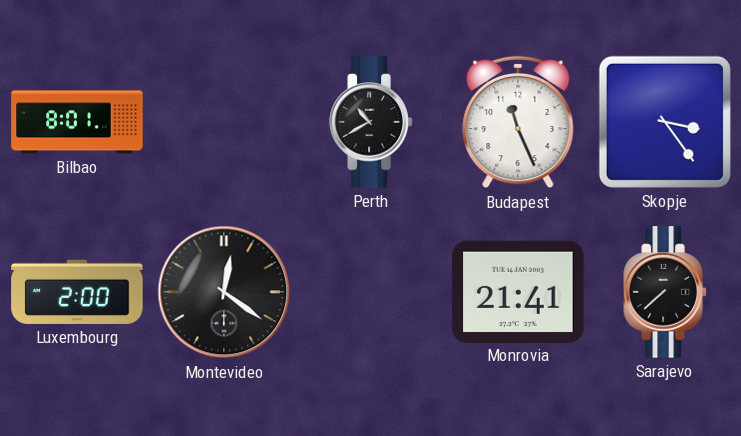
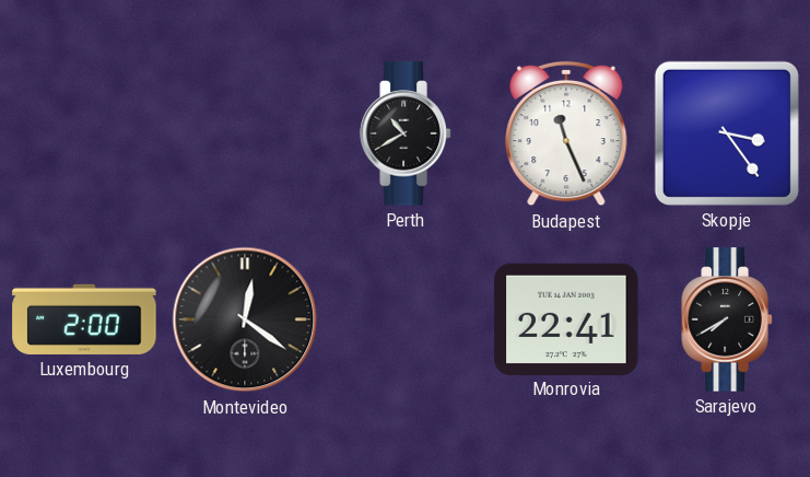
Bilbao: 8:01 -> none (77, 122)
Monrovia: 21:41 -> 22:41 (566, 318)
Sarajevo: 7:38 -> 7:40 (727, 319)
